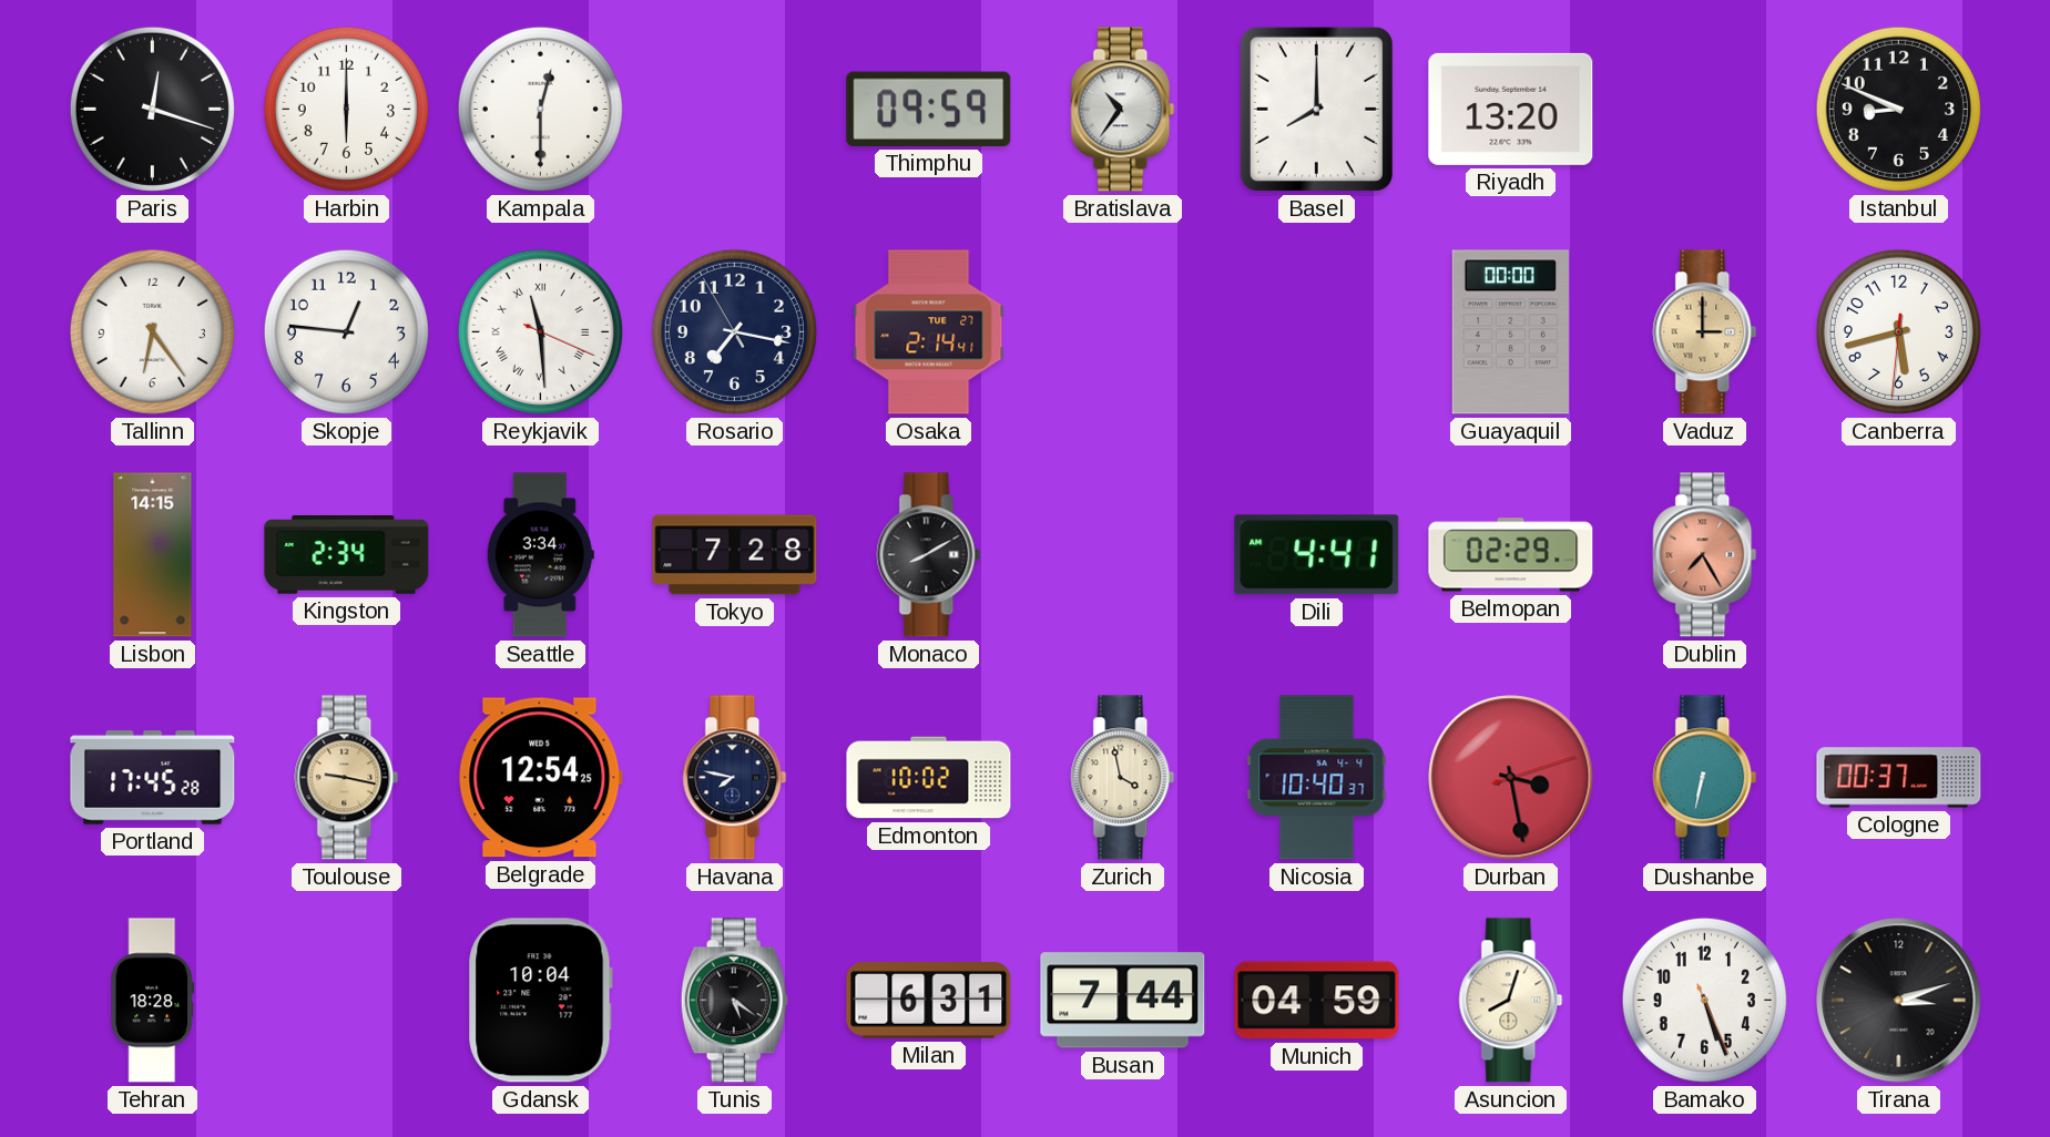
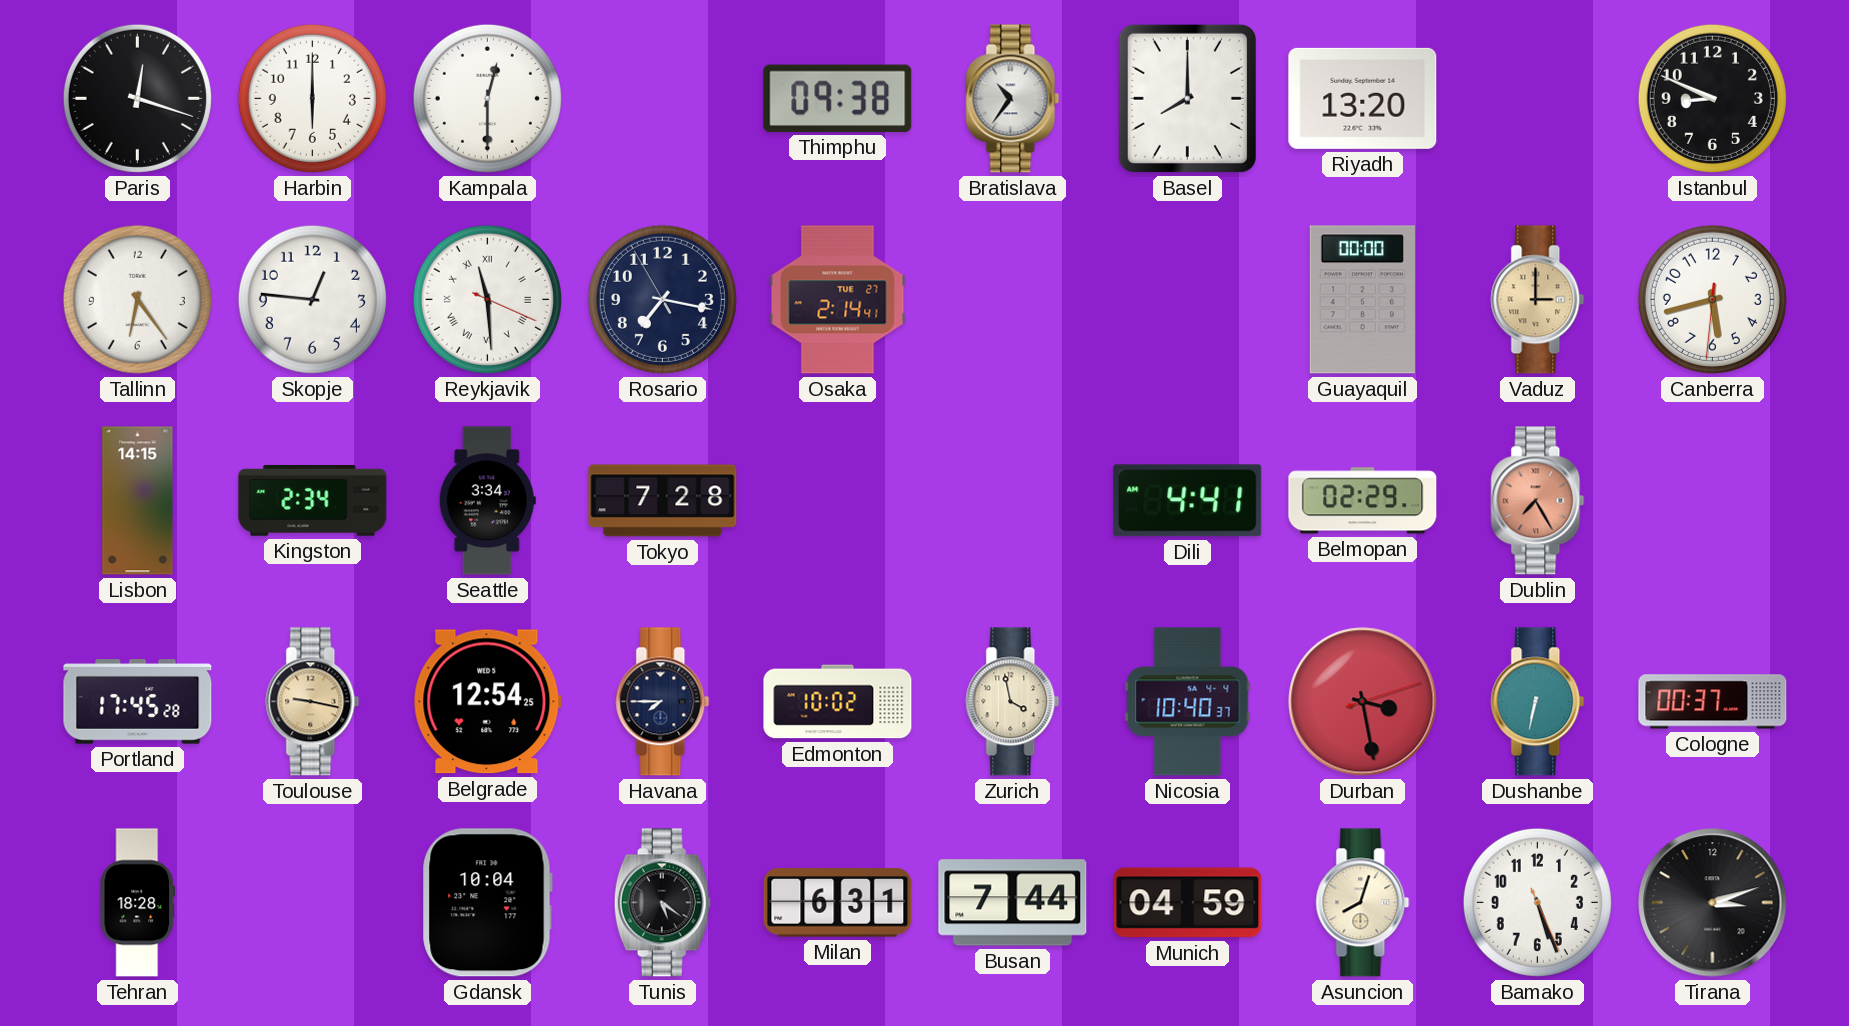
Thimphu: 09:59 -> 09:38 (838, 98)
Monaco: 8:10 -> none (929, 555)
Havana: 7:47 -> 7:45 (663, 702)
